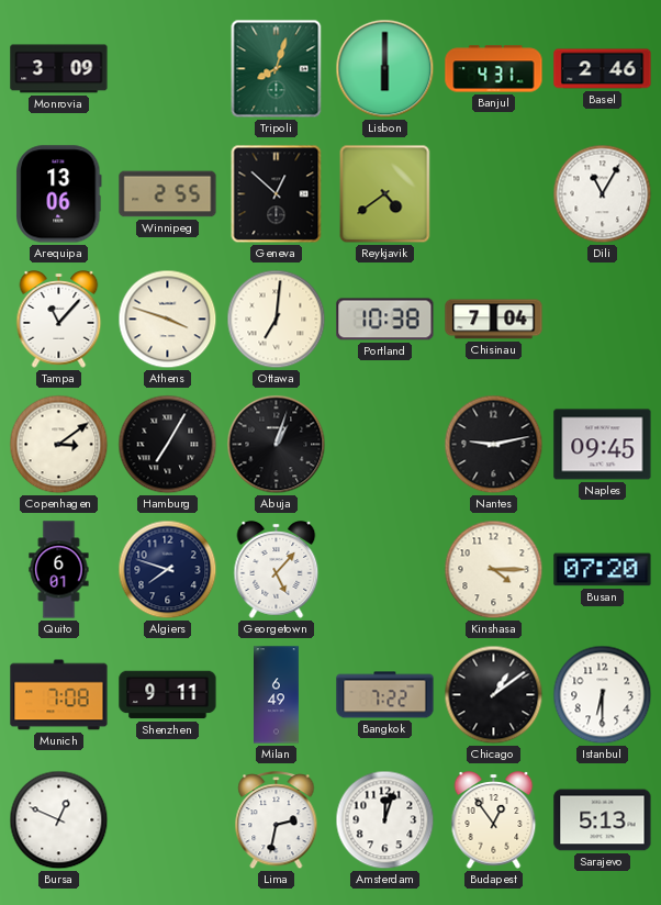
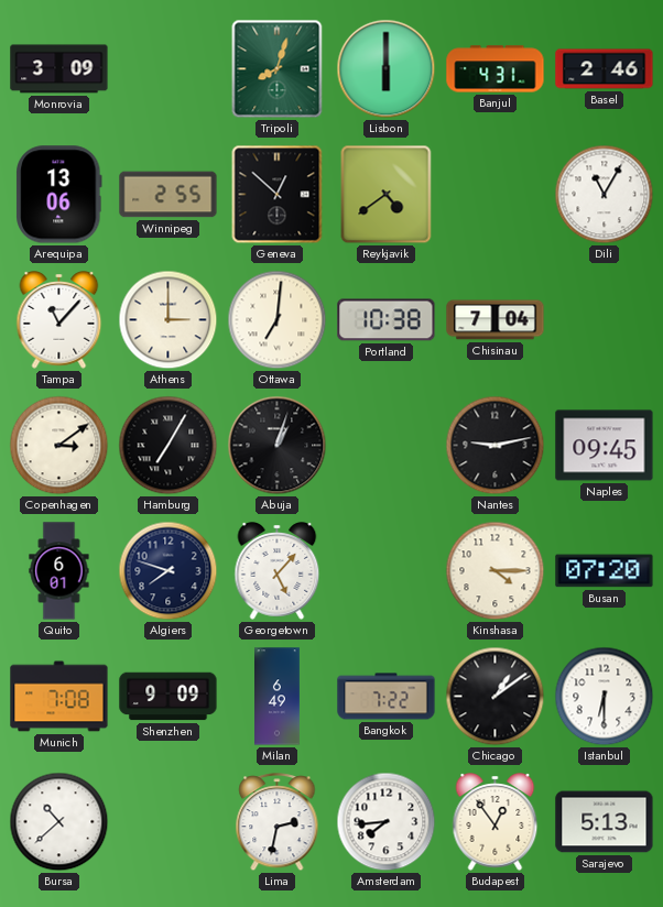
Athens: 3:48 -> 3:00 (169, 320)
Shenzhen: 9:11 -> 9:09 (169, 697)
Bursa: 12:49 -> 10:38 (59, 822)
Amsterdam: 12:03 -> 7:44 (387, 822)
